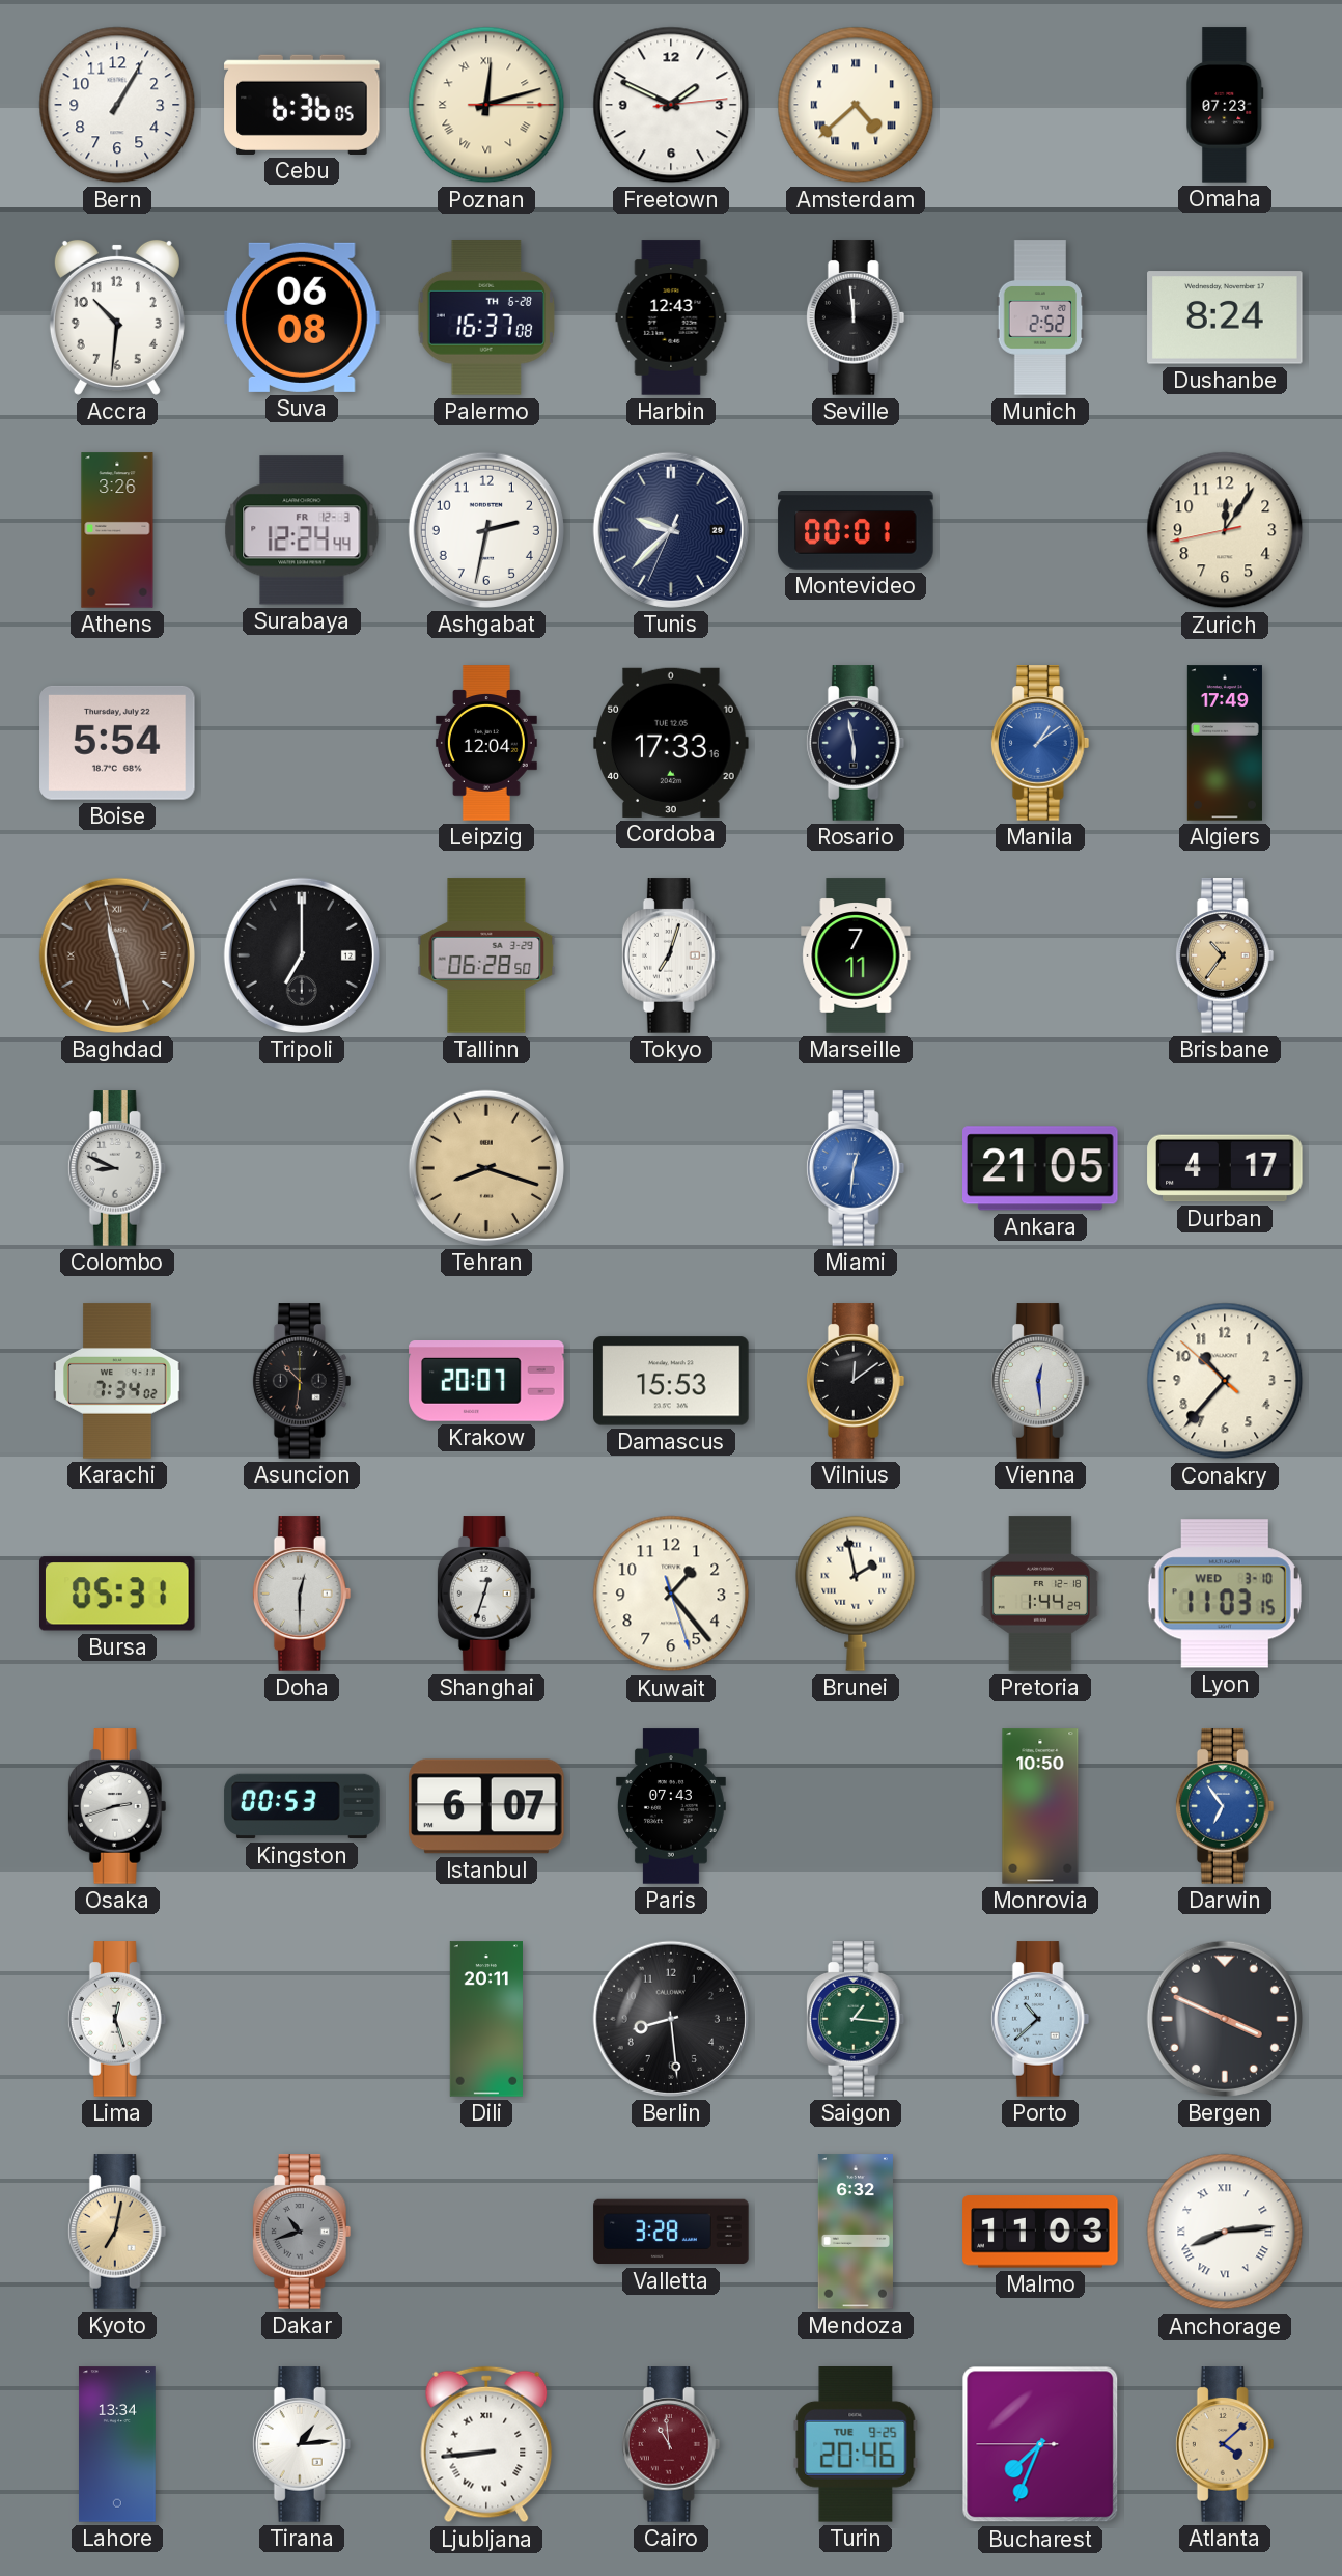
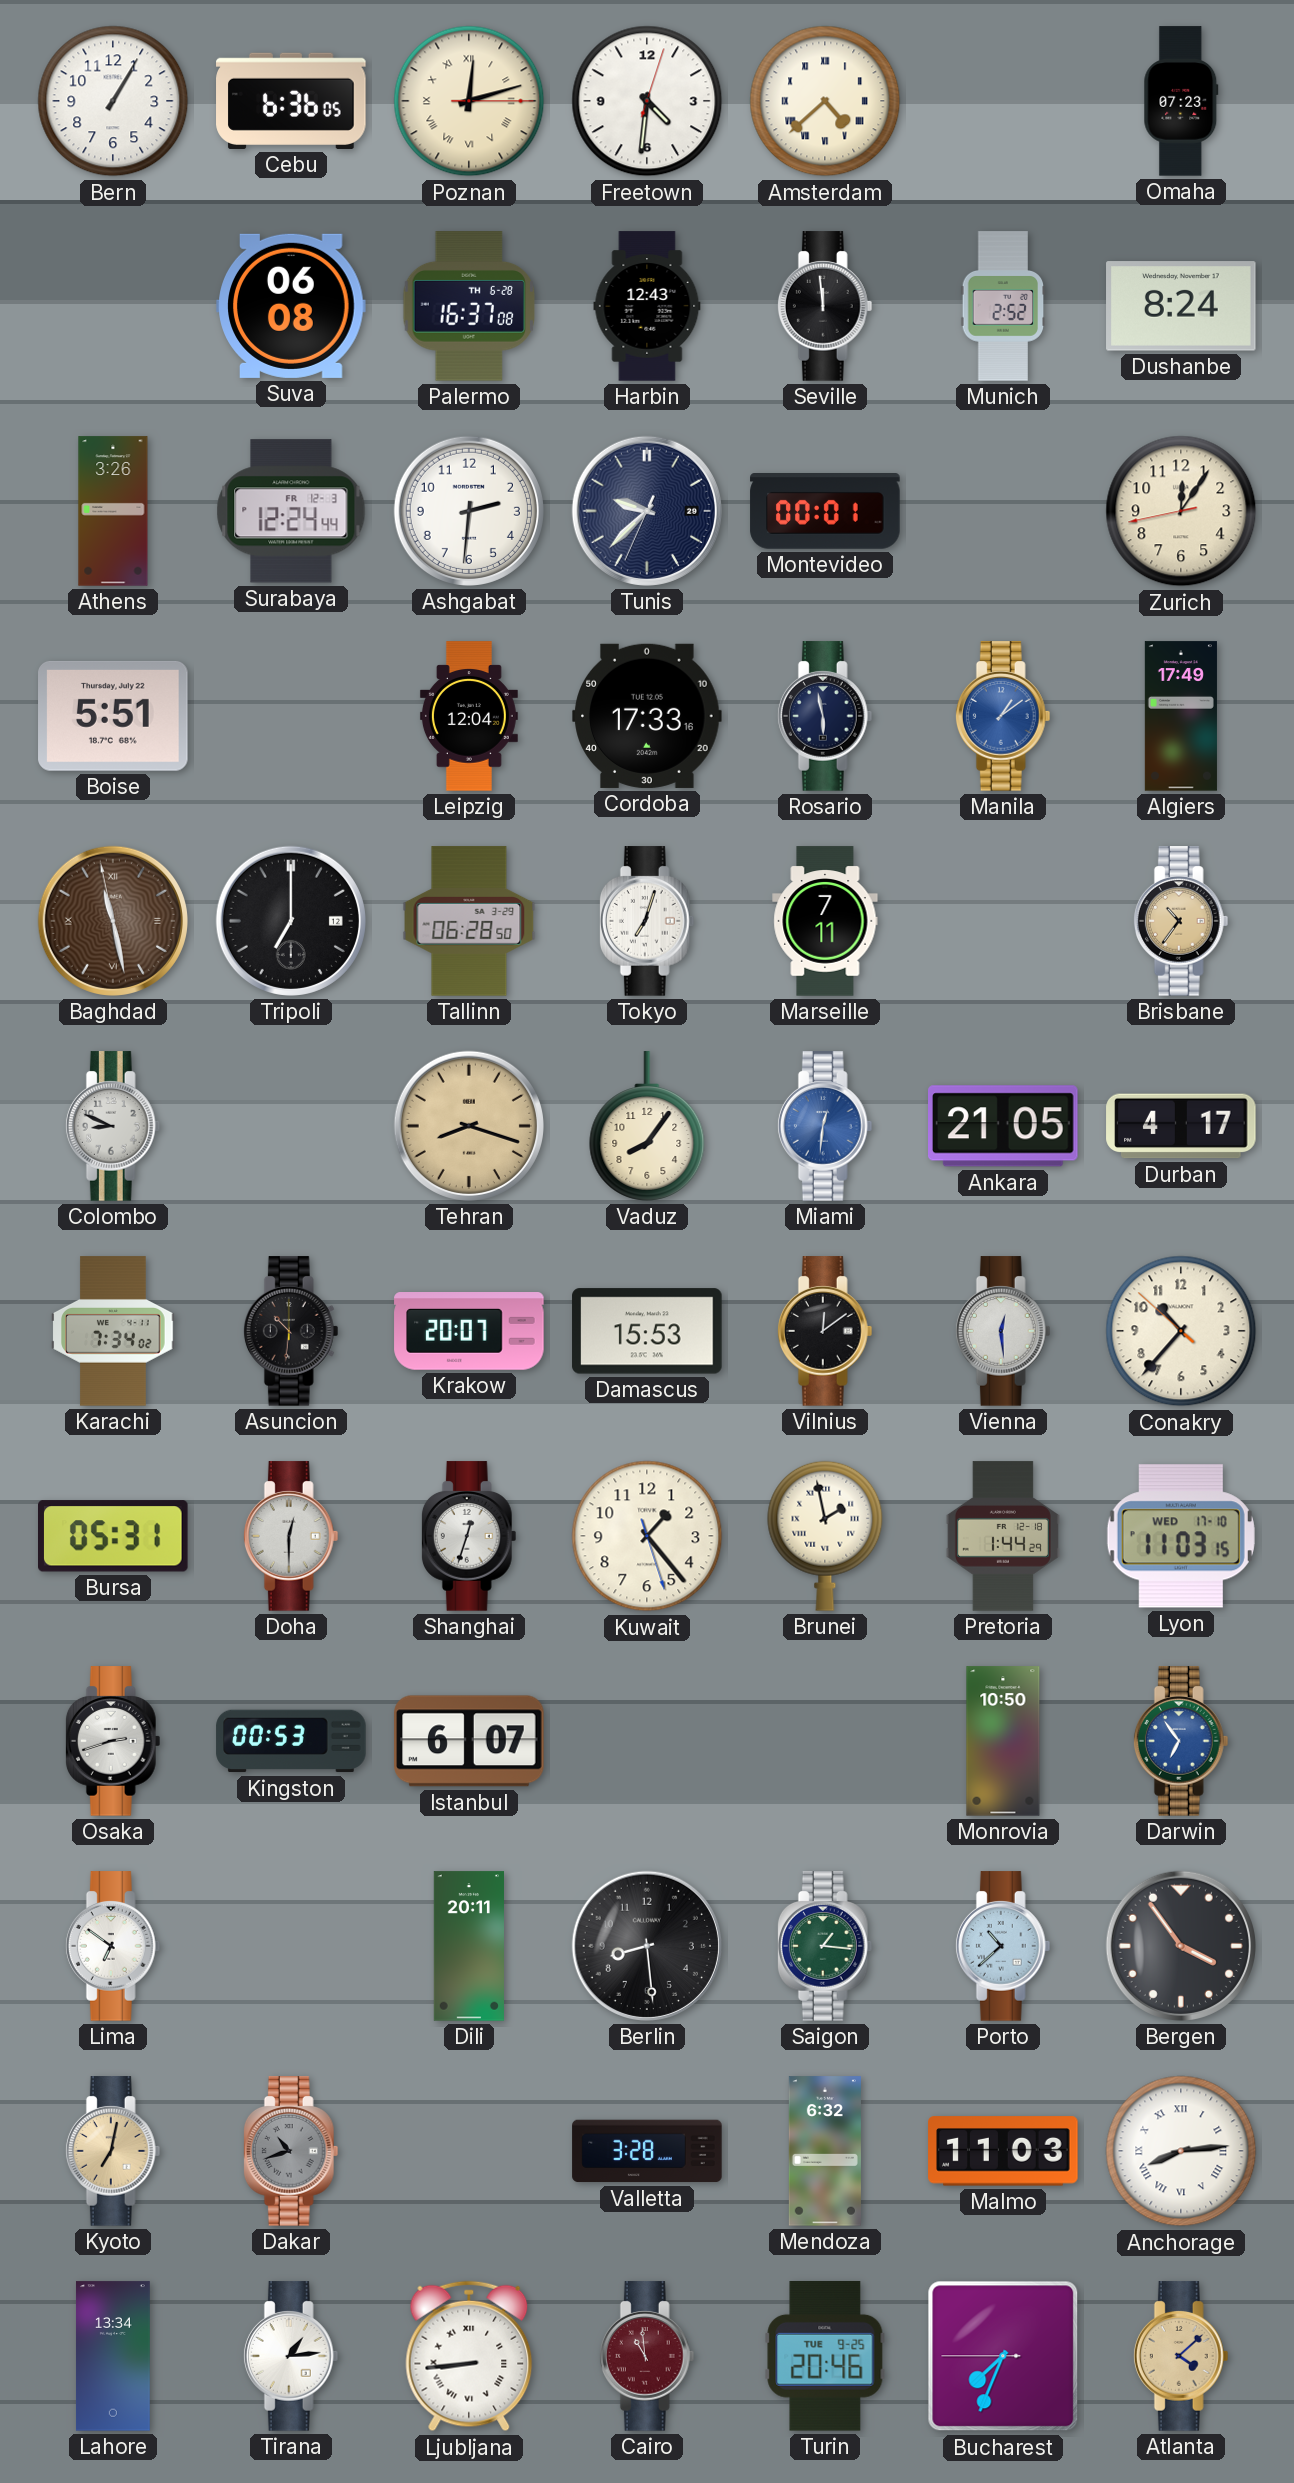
Freetown: 1:49 -> 4:31 (647, 101)
Accra: 10:31 -> none (117, 317)
Ashgabat: 2:32 -> 2:31 (469, 511)
Boise: 5:54 -> 5:51 (113, 716)
Vaduz: none -> 8:06 (647, 1126)
Lyon date: WED 3-10 -> WED 17-10 (1181, 1536)
Paris: 07:43 -> none (671, 1806)
Lima: 12:27 -> 6:51 (113, 1946)
Bergen: 3:49 -> 3:54 (1181, 1946)
